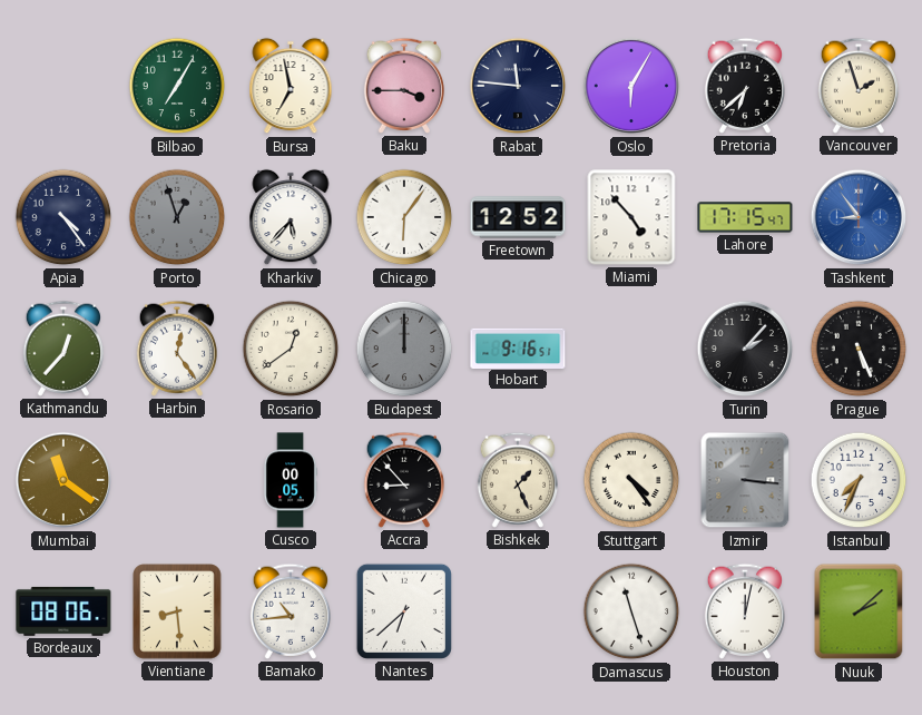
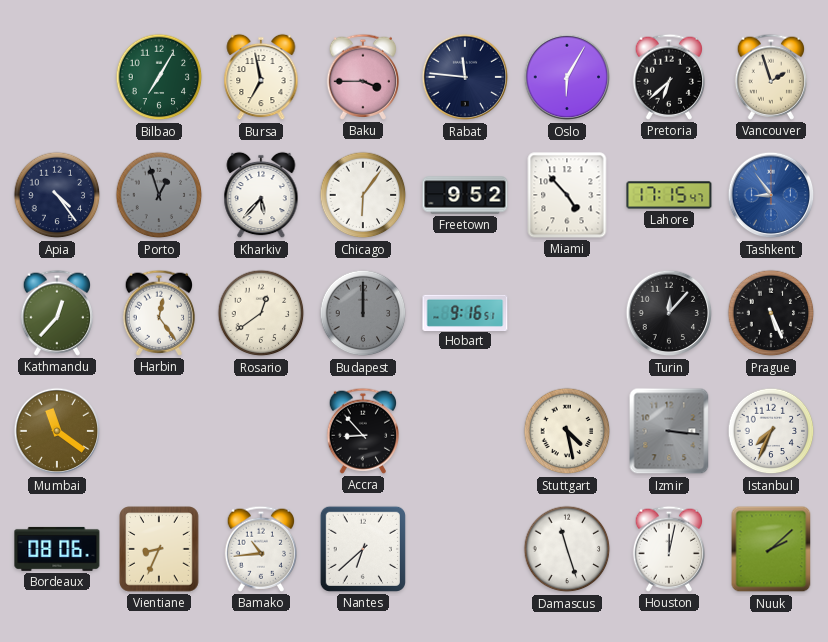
Freetown: 12:52 -> 9:52 (465, 195)
Turin: 2:07 -> 12:07 (669, 313)
Cusco: 00:05 -> none (291, 480)
Bishkek: 1:26 -> none (517, 480)
Stuttgart: 4:24 -> 4:28 (567, 431)
Vientiane: 8:29 -> 8:34 (159, 549)
